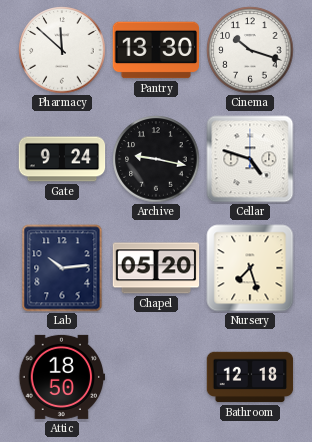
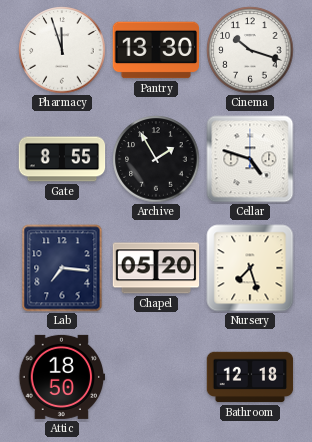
Pharmacy: 11:52 -> 11:57 (62, 50)
Gate: 9:24 -> 8:55 (62, 159)
Archive: 9:17 -> 1:55 (156, 159)
Lab: 10:14 -> 7:16 (62, 268)
